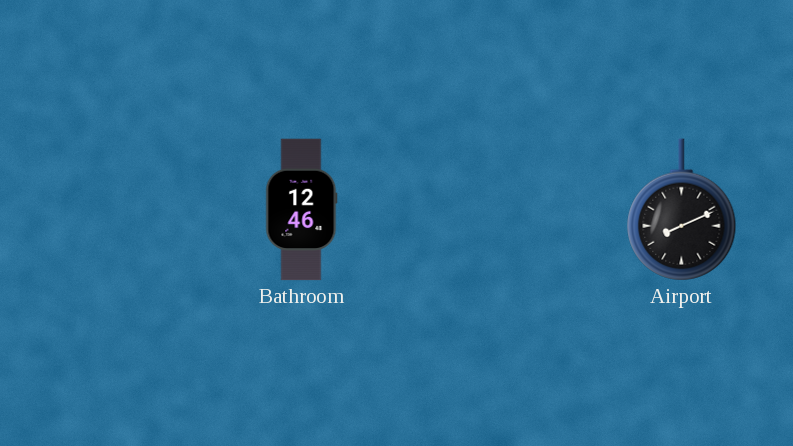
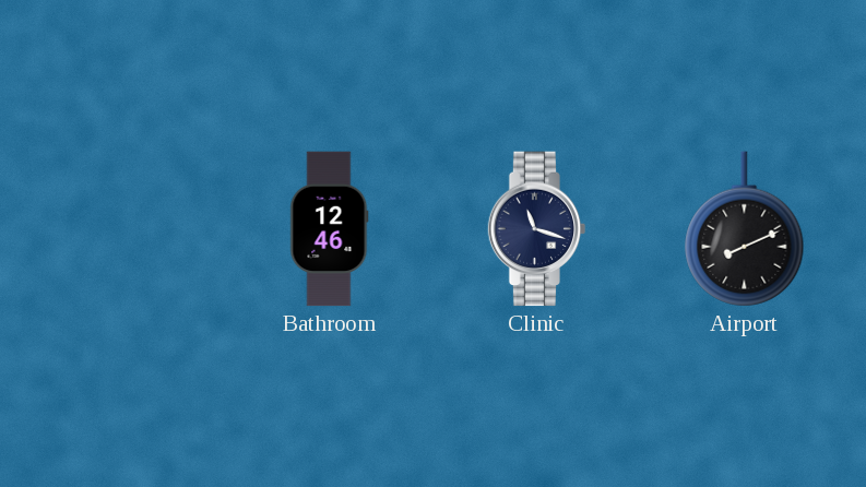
Clinic: none -> 11:18 (537, 229)
